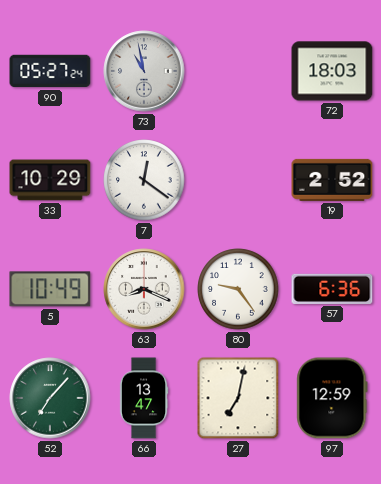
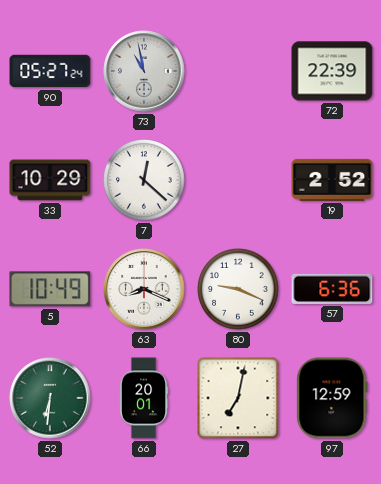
72: 18:03 -> 22:39 (332, 71)
7: 12:21 -> 12:22 (144, 180)
80: 9:24 -> 9:19 (238, 289)
52: 7:07 -> 6:31 (50, 398)
66: 13:47 -> 20:01 (144, 398)
